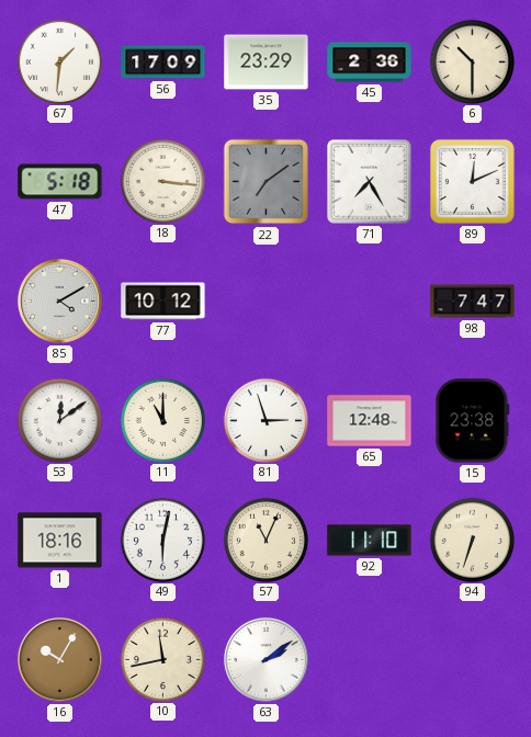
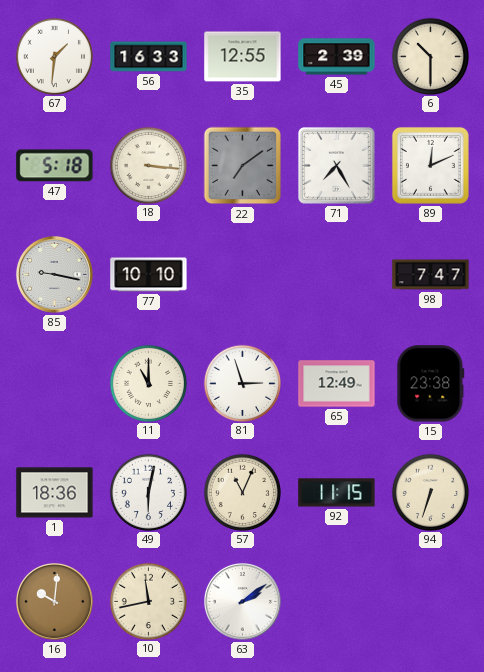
56: 17:09 -> 16:33 (149, 57)
35: 23:29 -> 12:55 (243, 57)
45: 2:36 -> 2:39 (337, 57)
85: 4:10 -> 9:17 (54, 274)
77: 10:12 -> 10:10 (149, 275)
53: 12:09 -> none (59, 420)
65: 12:48 -> 12:49 (337, 384)
1: 18:16 -> 18:36 (55, 493)
92: 11:10 -> 11:15 (337, 493)
16: 10:05 -> 10:01 (54, 601)
